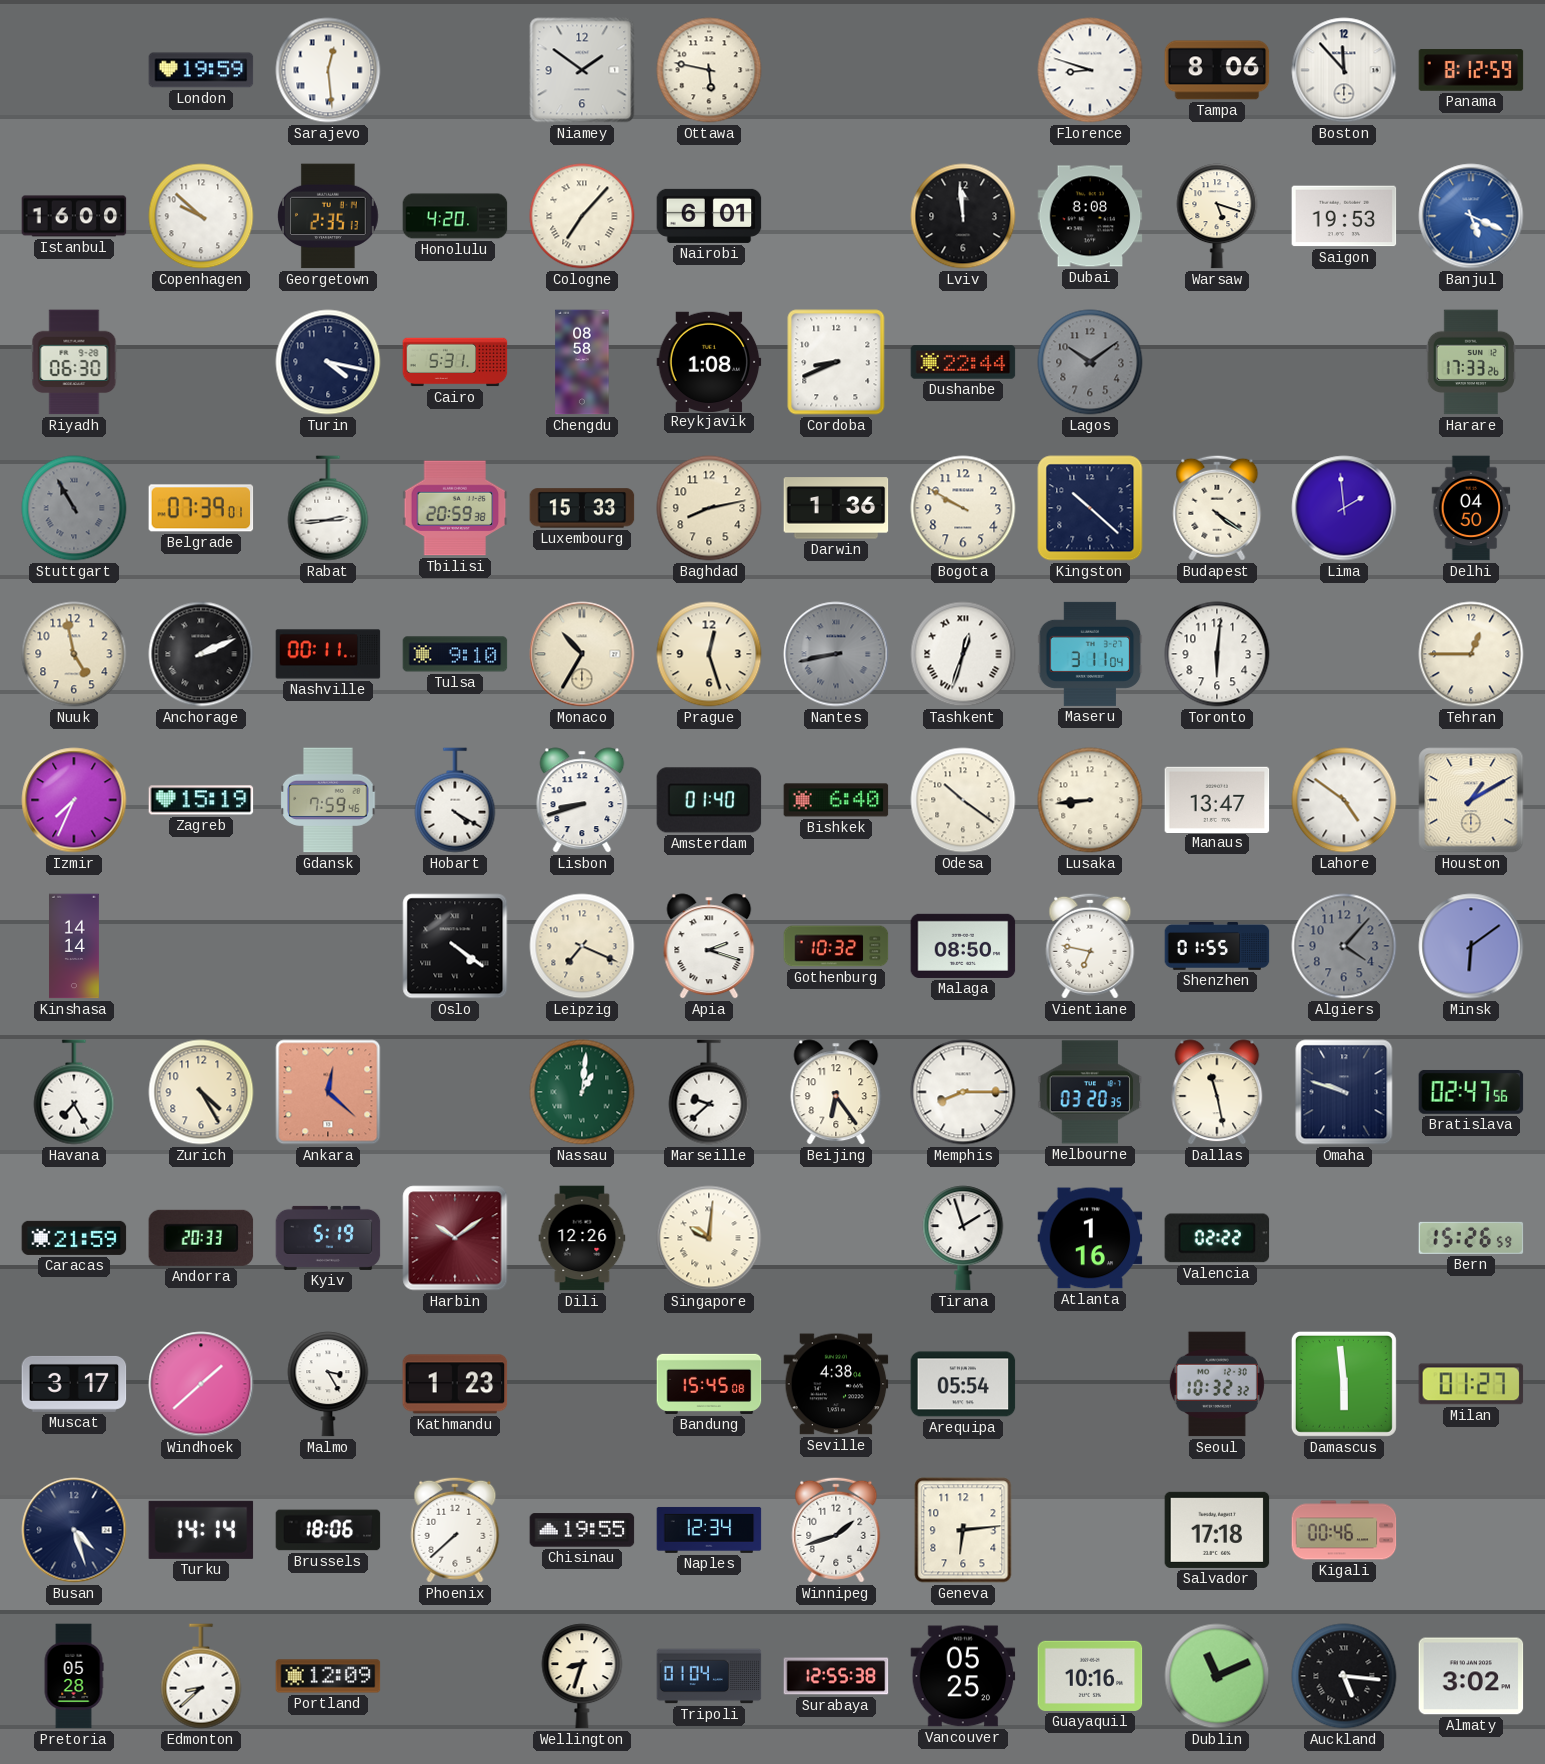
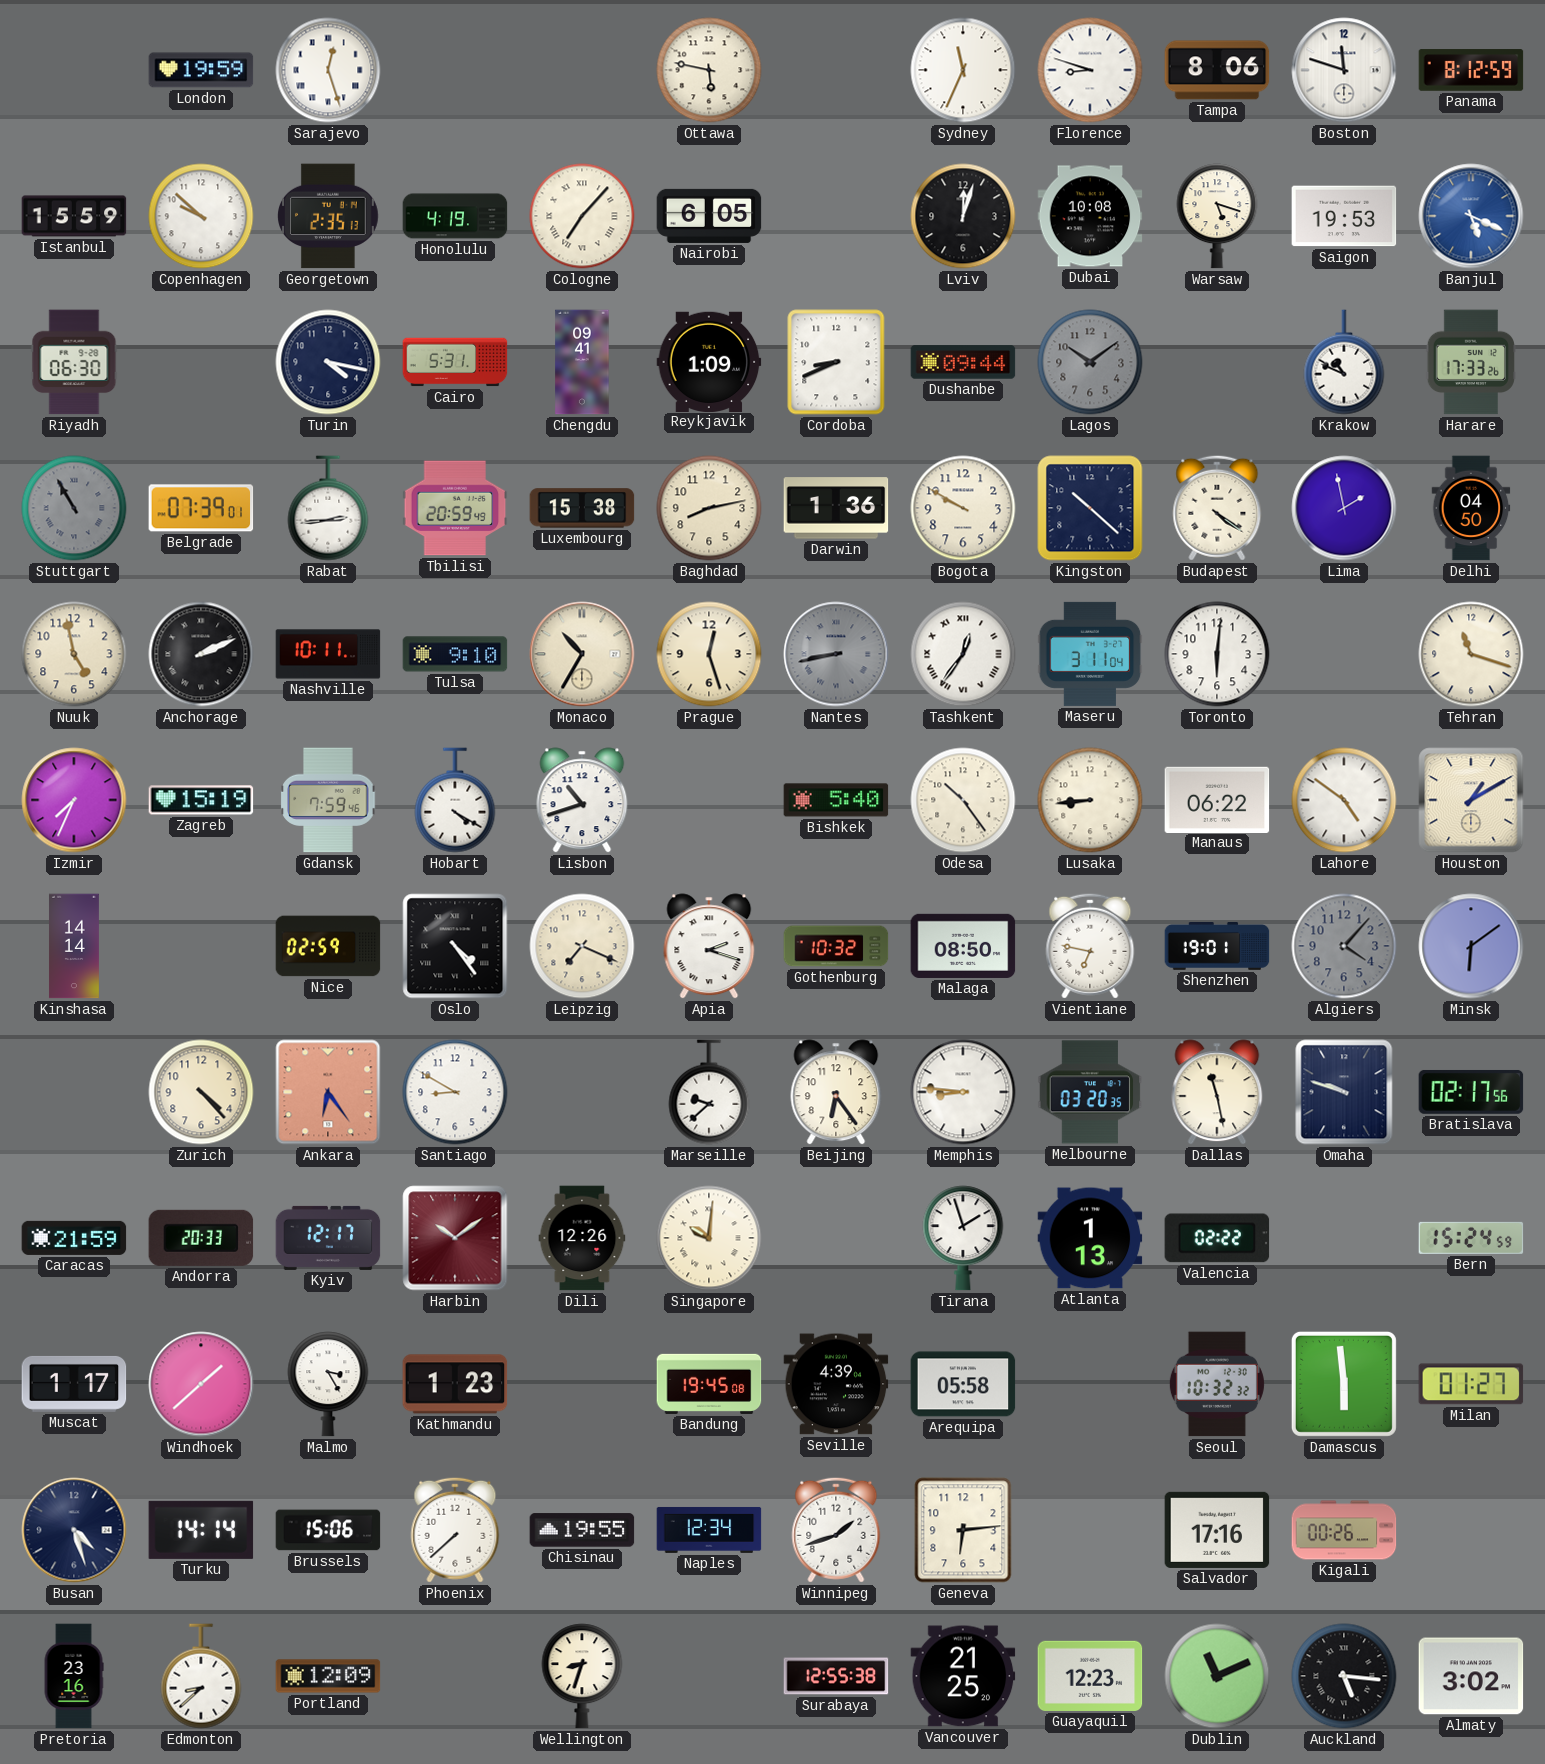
Sarajevo: 12:29 -> 12:27 (328, 70)
Niamey: 1:51 -> none (582, 70)
Sydney: none -> 11:34 (963, 70)
Boston: 11:53 -> 11:48 (1344, 70)
Istanbul: 16:00 -> 15:59 (74, 216)
Honolulu: 4:20 -> 4:19 (455, 216)
Nairobi: 6:01 -> 6:05 (709, 216)
Lviv: 11:59 -> 12:03 (963, 216)
Dubai: 8:08 -> 10:08 (1090, 216)
Chengdu: 08:58 -> 09:41 (582, 362)
Reykjavik: 1:08 -> 1:09 (709, 361)
Dushanbe: 22:44 -> 09:44 (963, 362)
Krakow: none -> 10:49 (1344, 362)
Tbilisi: 20:59:38 -> 20:59:49 (455, 508)
Luxembourg: 15:33 -> 15:38 (582, 508)
Lima: 1:59 -> 1:58 (1344, 508)
Nashville: 00:11 -> 10:11 (328, 654)
Tashkent: 12:33 -> 12:36 (963, 654)
Tehran: 12:45 -> 11:18 (1471, 654)
Lisbon: 8:42 -> 10:42 (582, 800)
Amsterdam: 01:40 -> none (709, 800)
Bishkek: 6:40 -> 5:40 (836, 800)
Odesa: 10:21 -> 10:24 (963, 800)
Manaus: 13:47 -> 06:22 (1217, 799)
Nice: none -> 02:59 (328, 946)
Oslo: 4:21 -> 4:24 (455, 946)
Shenzhen: 01:55 -> 19:01 (1217, 947)
Havana: 7:25 -> none (74, 1092)
Zurich: 4:25 -> 4:23 (201, 1092)
Ankara: 12:22 -> 6:24 (328, 1092)
Santiago: none -> 8:50 (455, 1092)
Nassau: 1:01 -> none (582, 1092)
Memphis: 8:15 -> 8:46 (963, 1092)
Bratislava: 02:47 -> 02:17 (1471, 1092)
Kyiv: 5:19 -> 12:17 (328, 1238)
Atlanta: 1:16 -> 1:13 (1090, 1238)
Bern: 15:26 -> 15:24 (1471, 1238)
Muscat: 3:17 -> 1:17 (74, 1384)
Bandung: 15:45 -> 19:45 (709, 1384)
Seville: 4:38 -> 4:39 (836, 1384)
Arequipa: 05:54 -> 05:58 (963, 1384)
Brussels: 18:06 -> 15:06 (328, 1530)
Salvador: 17:18 -> 17:16 (1217, 1530)
Kigali: 00:46 -> 00:26 (1344, 1530)
Pretoria: 05:28 -> 23:16 (74, 1676)
Tripoli: 01:04 -> none (709, 1676)
Vancouver: 05:25 -> 21:25 (963, 1676)
Guayaquil: 10:16 -> 12:23 (1090, 1676)
